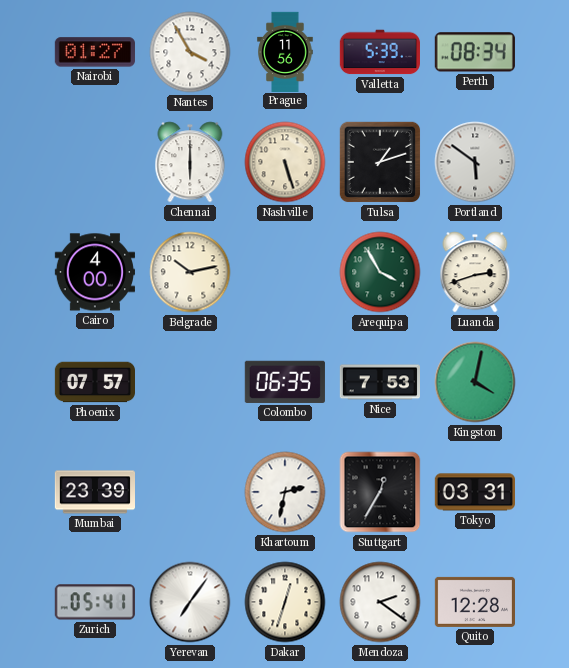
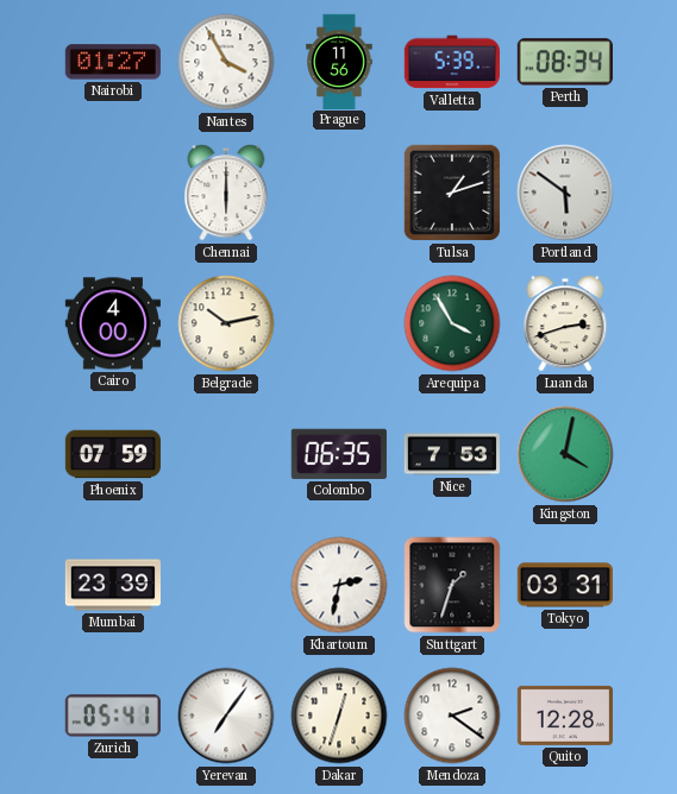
Nashville: 5:27 -> none (285, 162)
Phoenix: 07:57 -> 07:59 (112, 454)
Stuttgart: 12:35 -> 1:33 (452, 585)
